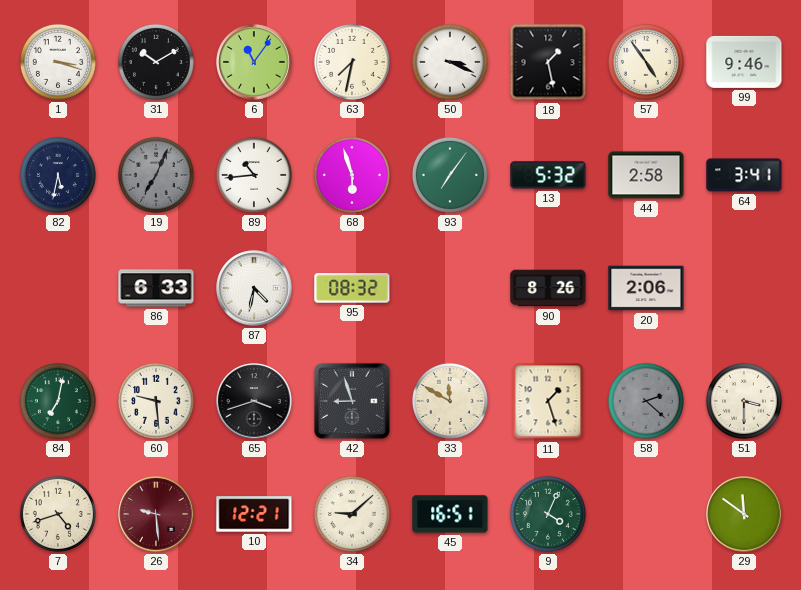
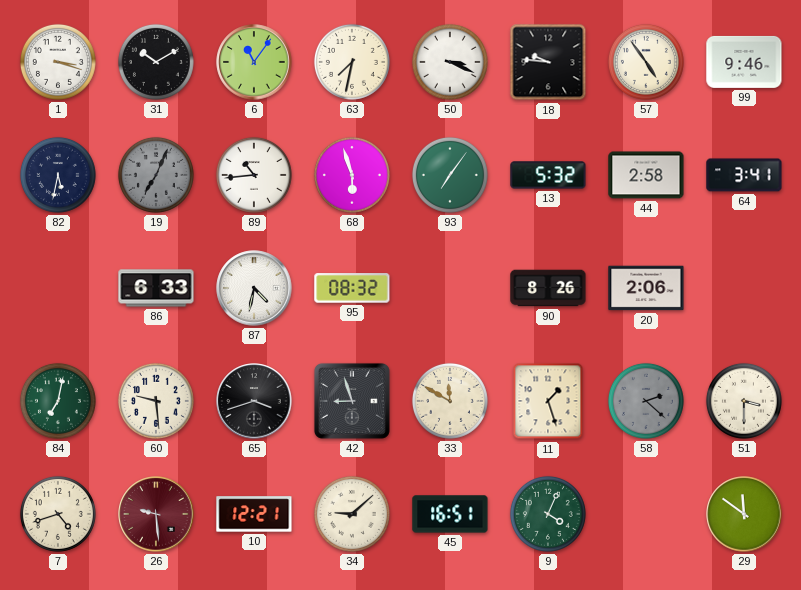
18: 1:28 -> 9:46 (548, 62)
